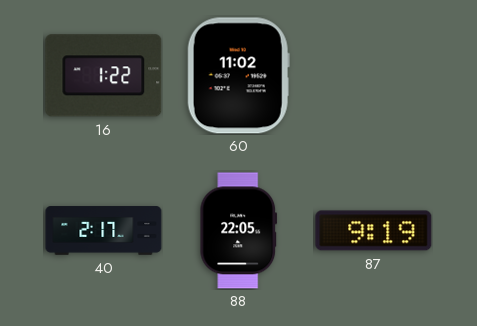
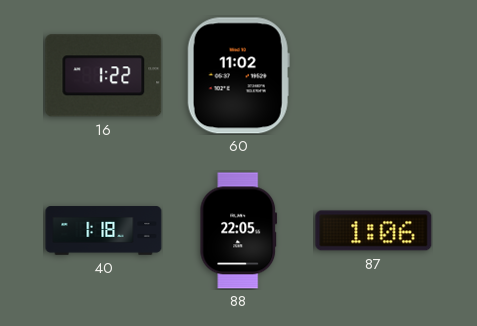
40: 2:17 -> 1:18 (104, 231)
87: 9:19 -> 1:06 (374, 231)
